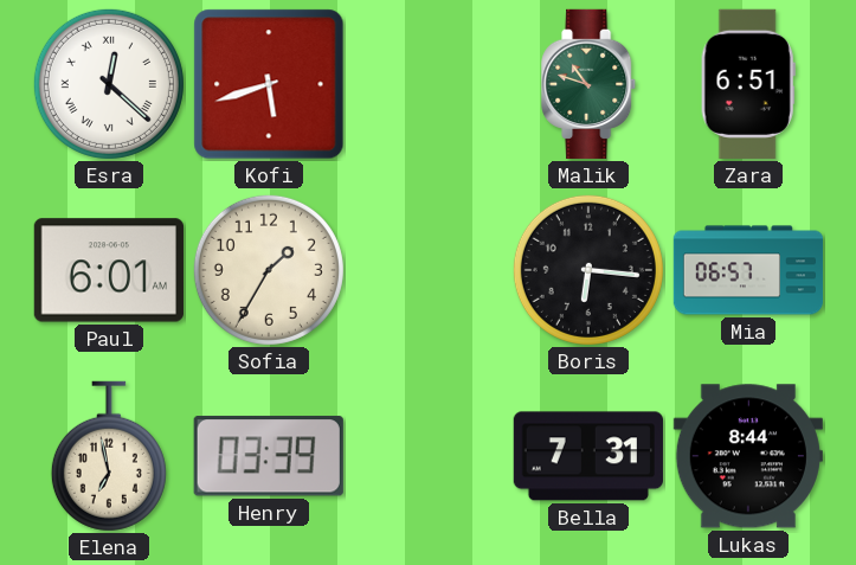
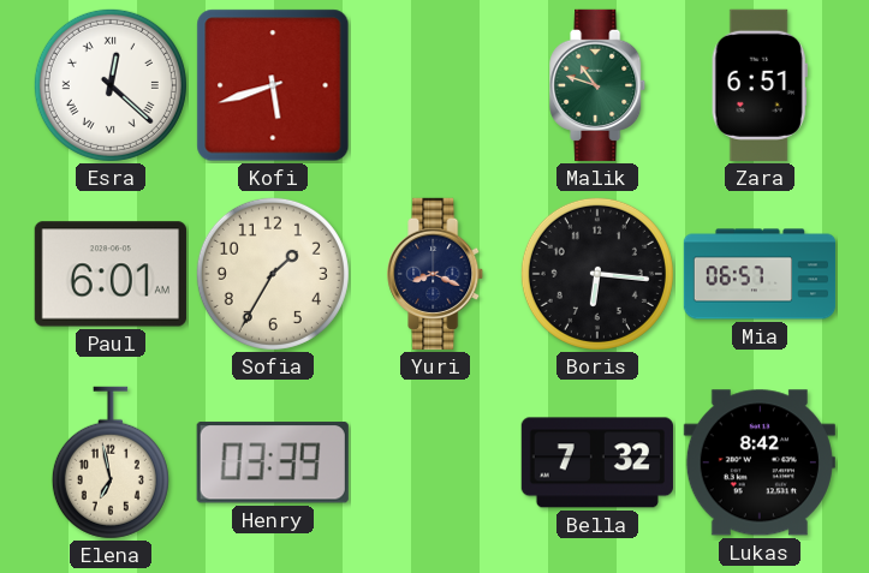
Yuri: none -> 8:19 (436, 274)
Bella: 7:31 -> 7:32 (597, 462)
Lukas: 8:44 -> 8:42 (760, 462)
